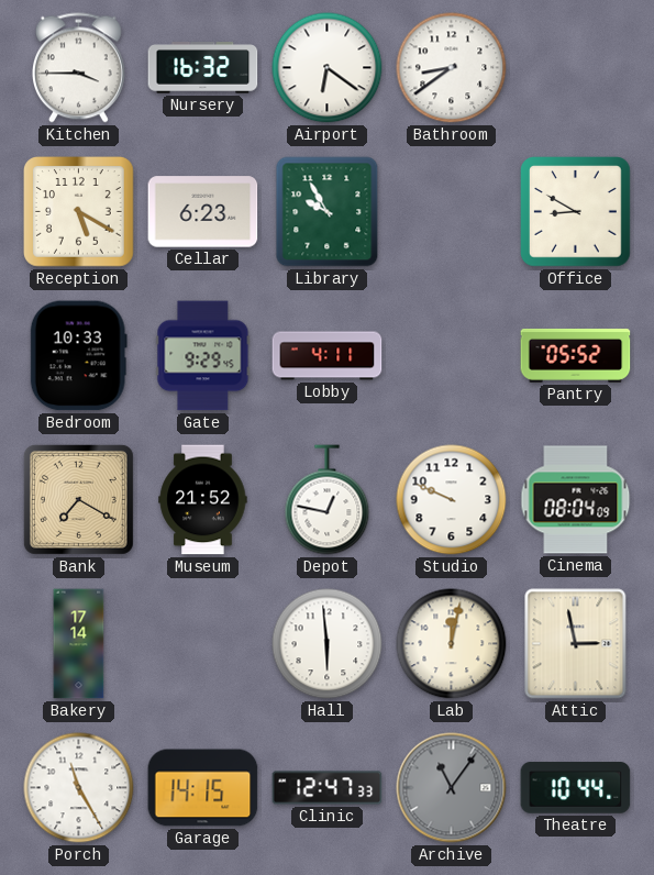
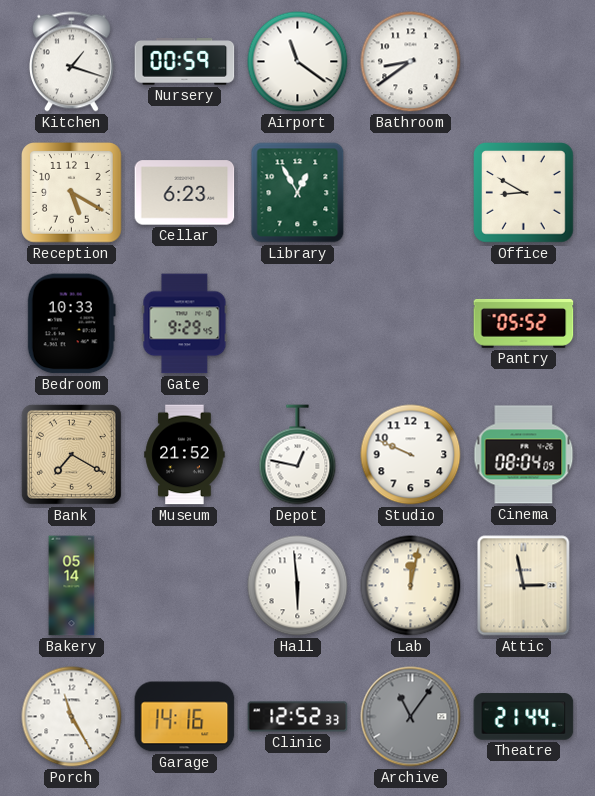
Kitchen: 3:45 -> 1:18 (71, 62)
Nursery: 16:32 -> 00:59 (185, 62)
Airport: 6:21 -> 11:21 (298, 62)
Library: 9:55 -> 12:55 (298, 193)
Lobby: 4:11 -> none (328, 356)
Bakery: 17:14 -> 05:14 (72, 586)
Garage: 14:15 -> 14:16 (185, 717)
Clinic: 12:47 -> 12:52 (298, 717)
Theatre: 10:44 -> 21:44 (524, 717)
